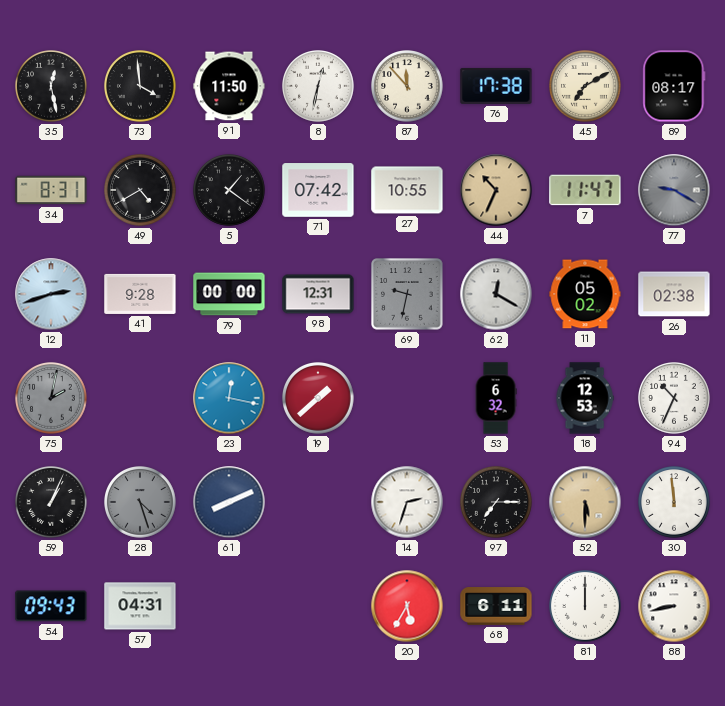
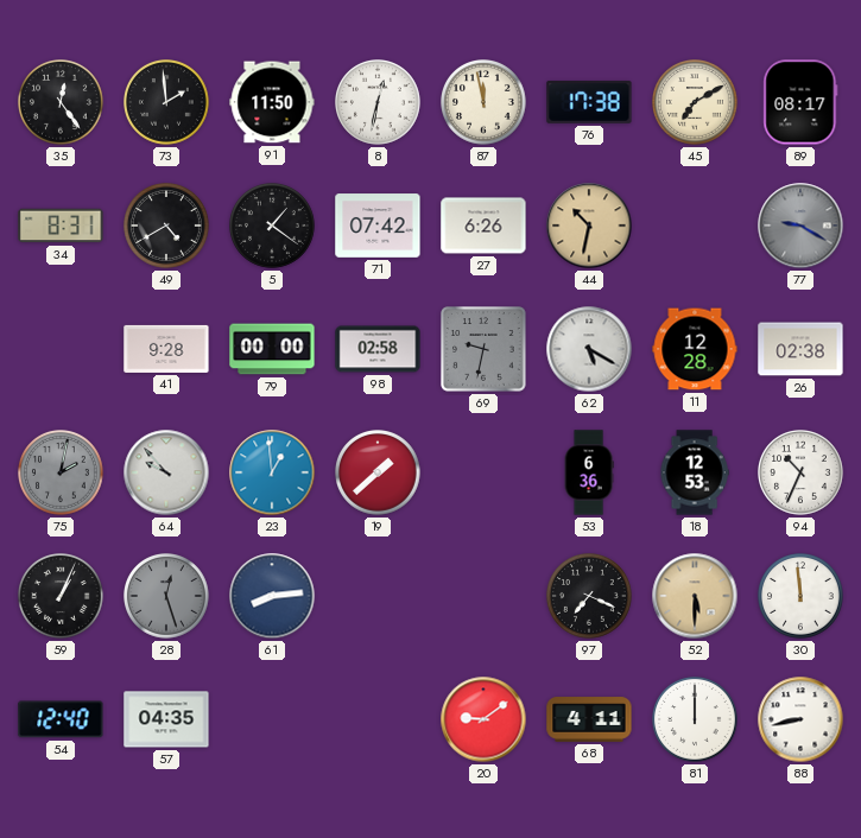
35: 12:28 -> 12:24 (61, 102)
73: 3:59 -> 1:59 (166, 102)
87: 11:53 -> 11:58 (483, 102)
27: 10:55 -> 6:26 (483, 226)
44: 10:34 -> 10:32 (589, 226)
7: 11:47 -> none (585, 190)
12: 2:42 -> none (51, 294)
98: 12:31 -> 02:58 (378, 349)
62: 12:20 -> 5:20 (589, 349)
11: 05:02 -> 12:28 (695, 349)
64: none -> 9:53 (166, 472)
23: 12:17 -> 12:59 (272, 472)
53: 6:32 -> 6:36 (589, 472)
28: 4:27 -> 12:27 (166, 596)
61: 8:11 -> 8:14 (272, 596)
14: 2:33 -> none (407, 502)
97: 7:15 -> 7:19 (589, 596)
54: 09:43 -> 12:40 (61, 719)
57: 04:31 -> 04:35 (166, 719)
20: 5:35 -> 9:09 (483, 719)
68: 6:11 -> 4:11 (589, 719)
